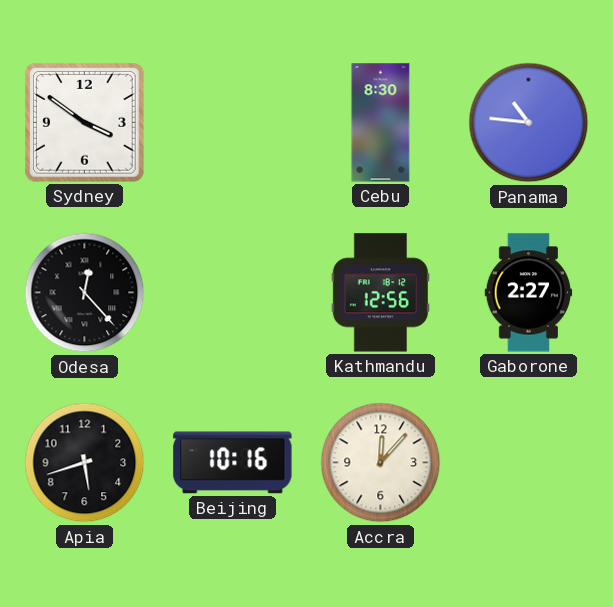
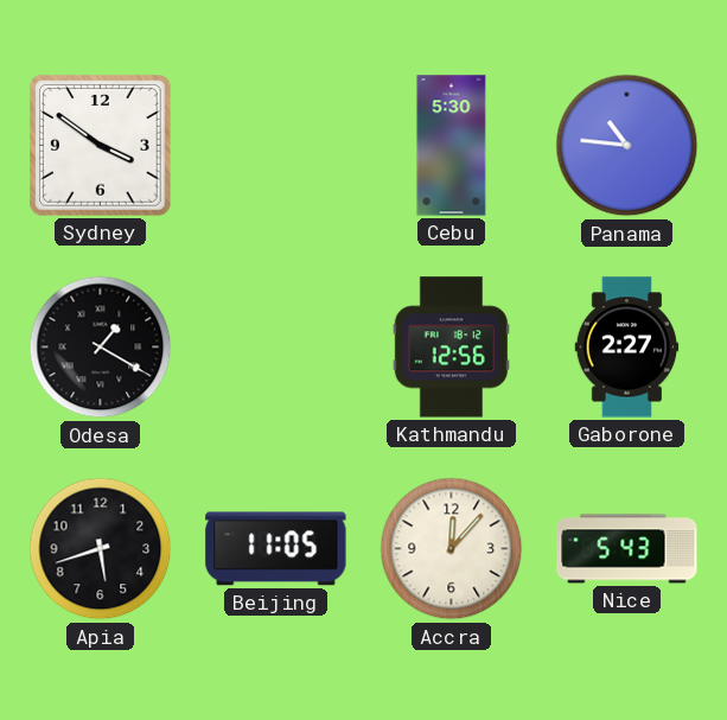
Cebu: 8:30 -> 5:30 (452, 146)
Odesa: 12:23 -> 1:20 (101, 348)
Beijing: 10:16 -> 11:05 (276, 549)
Nice: none -> 5:43 (627, 549)
